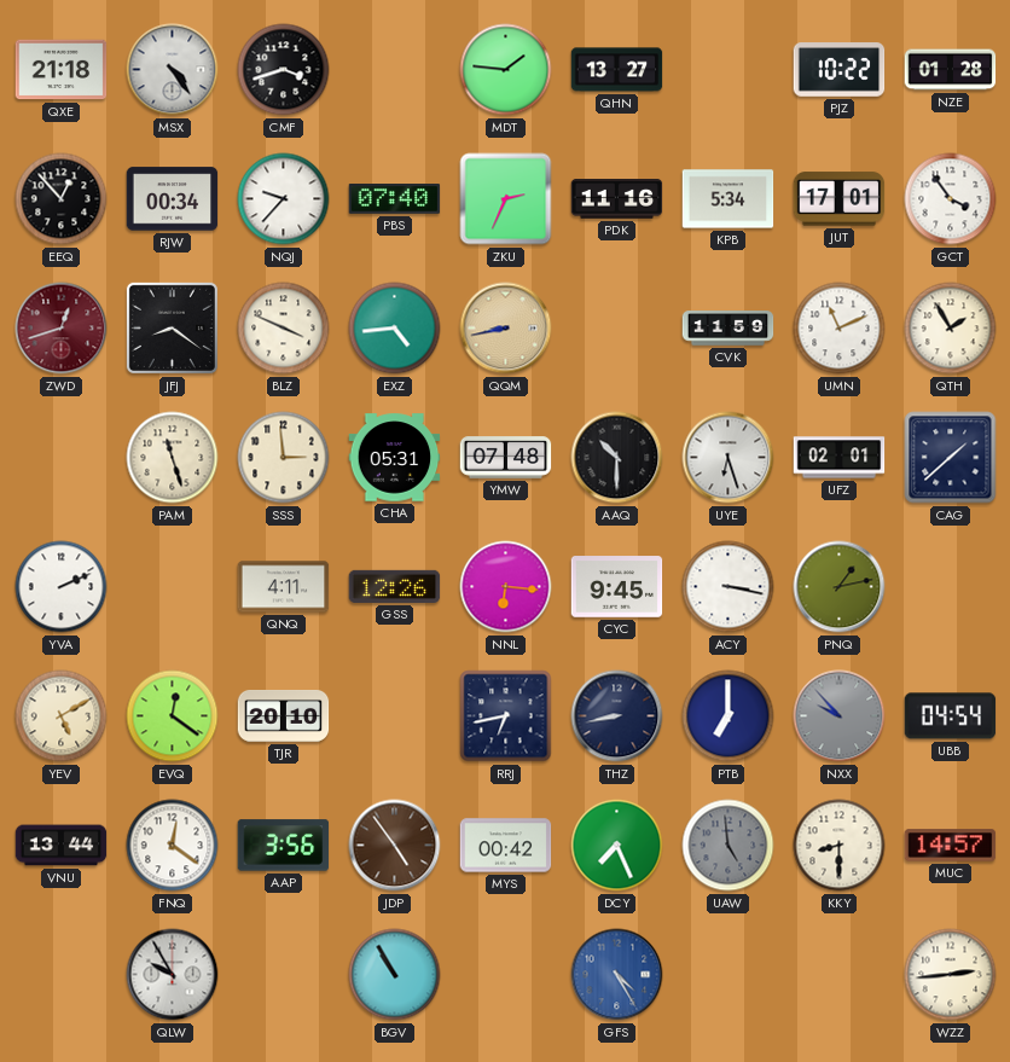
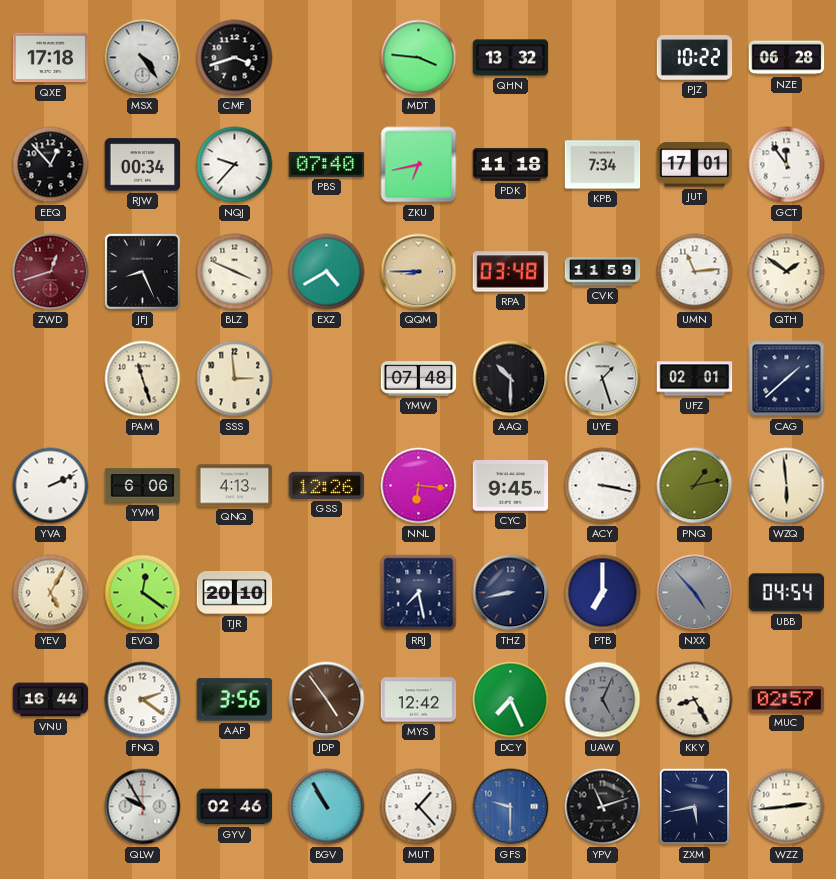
QXE: 21:18 -> 17:18 (51, 58)
MDT: 1:46 -> 3:46 (419, 58)
QHN: 13:27 -> 13:32 (511, 58)
NZE: 01:28 -> 06:28 (787, 58)
ZKU: 2:34 -> 6:43 (419, 165)
PDK: 11:16 -> 11:18 (511, 165)
KPB: 5:34 -> 7:34 (603, 165)
GCT: 3:54 -> 11:54 (787, 165)
JFJ: 8:21 -> 8:26 (142, 271)
EXZ: 4:44 -> 4:40 (327, 272)
QQM: 8:43 -> 8:45 (419, 272)
RPA: none -> 03:48 (511, 272)
UMN: 11:11 -> 11:14 (695, 272)
QTH: 1:55 -> 1:51 (787, 272)
CHA: 05:31 -> none (395, 458)
UYE: 6:27 -> 1:27 (603, 379)
YVM: none -> 6:06 (143, 486)
QNQ: 4:11 -> 4:13 (235, 486)
WZQ: none -> 5:59 (787, 486)
YEV: 5:10 -> 5:05 (51, 593)
RRJ: 6:43 -> 7:28 (419, 593)
NXX: 9:53 -> 4:53 (695, 593)
VNU: 13:44 -> 16:44 (51, 700)
FNQ: 12:21 -> 2:21 (143, 700)
MYS: 00:42 -> 12:42 (419, 700)
UAW: 4:59 -> 5:04 (603, 700)
KKY: 8:30 -> 8:25 (695, 700)
MUC: 14:57 -> 02:57 (787, 700)
GYV: none -> 02:46 (235, 807)
MUT: none -> 1:23 (419, 807)
GFS: 4:25 -> 9:30 (511, 807)
YPV: none -> 11:12 (603, 807)
ZXM: none -> 5:43 (695, 807)
